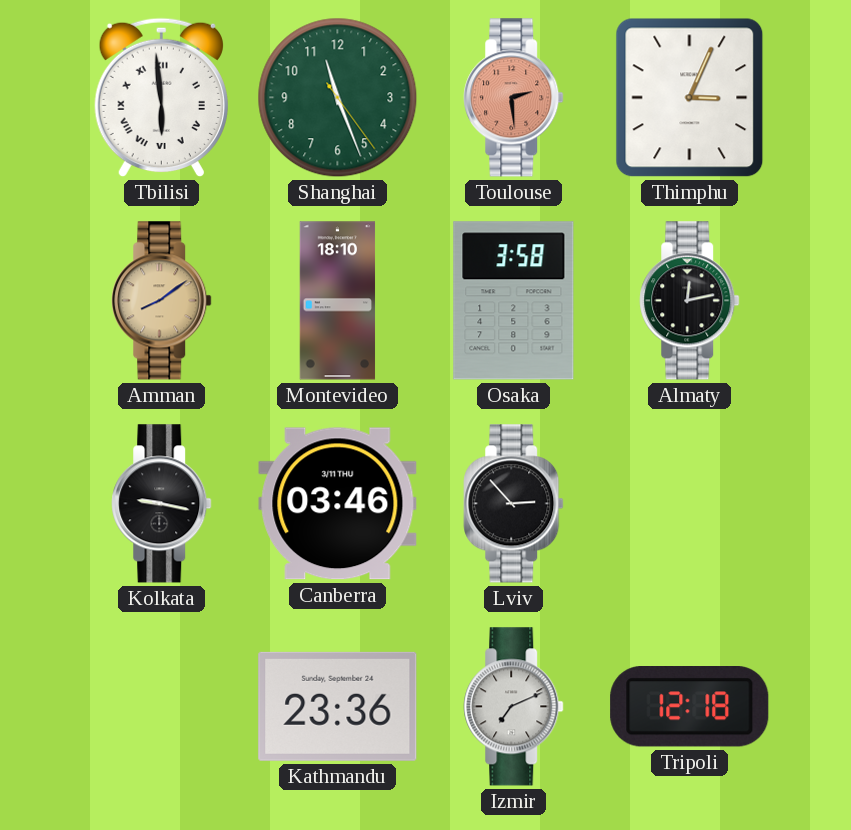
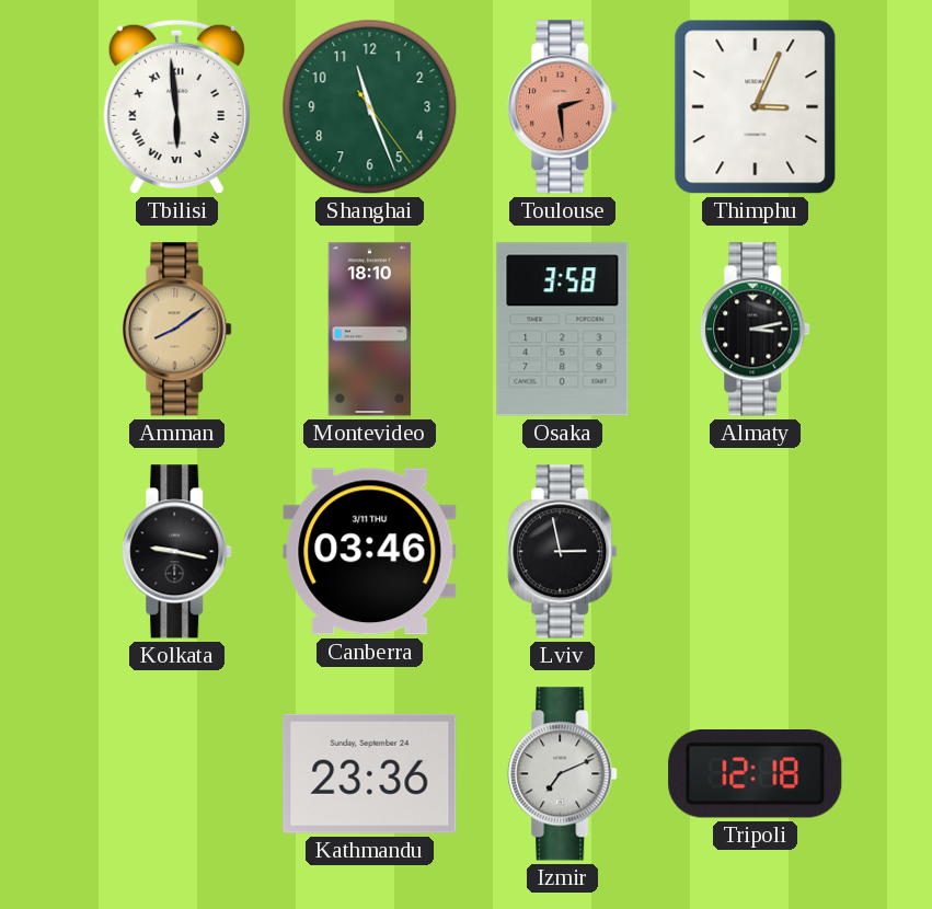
Almaty: 12:13 -> 3:13 (756, 330)
Lviv: 2:53 -> 2:58 (563, 552)
